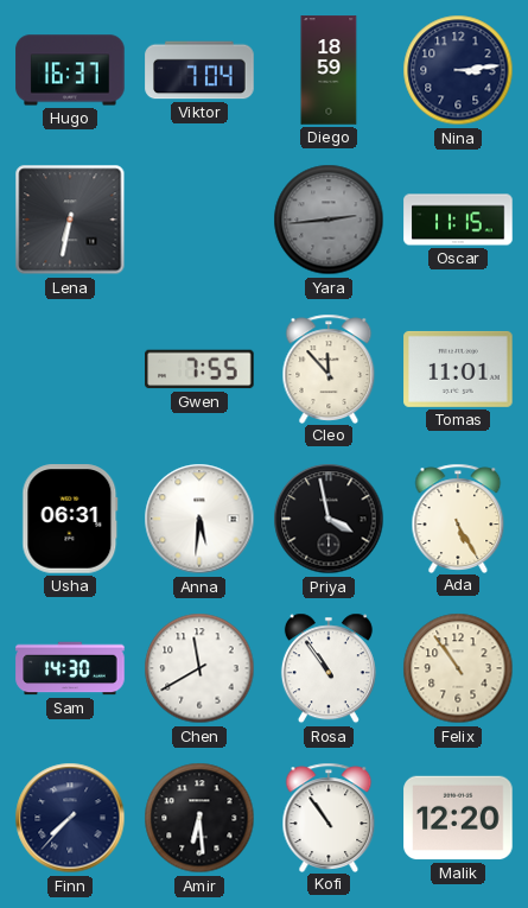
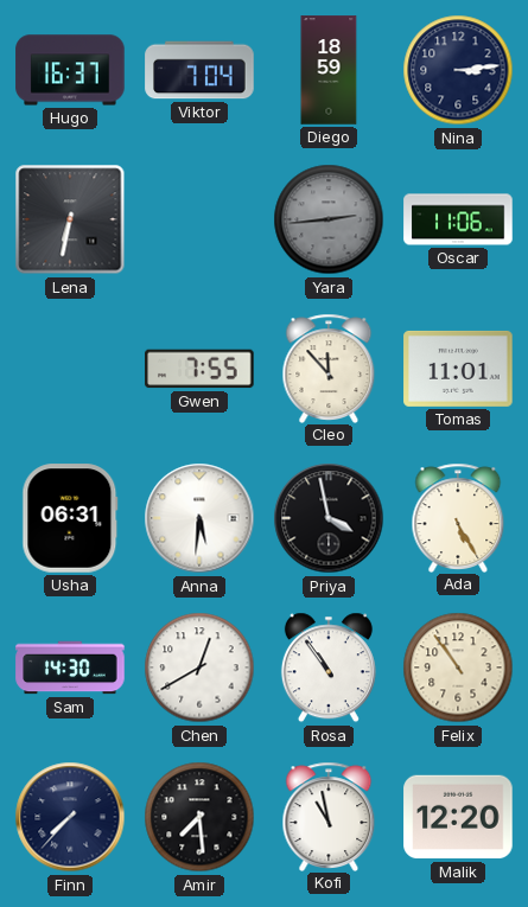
Oscar: 11:15 -> 11:06 (458, 219)
Chen: 11:40 -> 12:40 (199, 668)
Amir: 6:29 -> 7:29 (199, 817)
Kofi: 10:54 -> 10:58 (329, 816)
